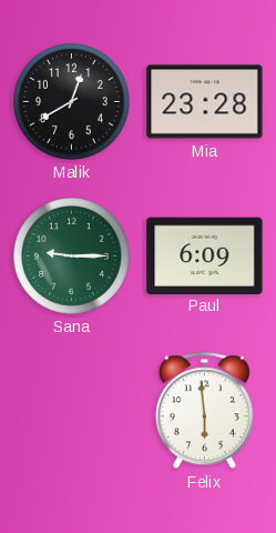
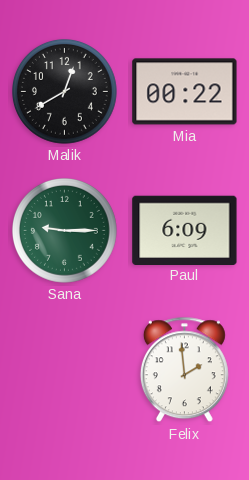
Mia: 23:28 -> 00:22 (185, 92)
Felix: 5:59 -> 1:59 (184, 370)
